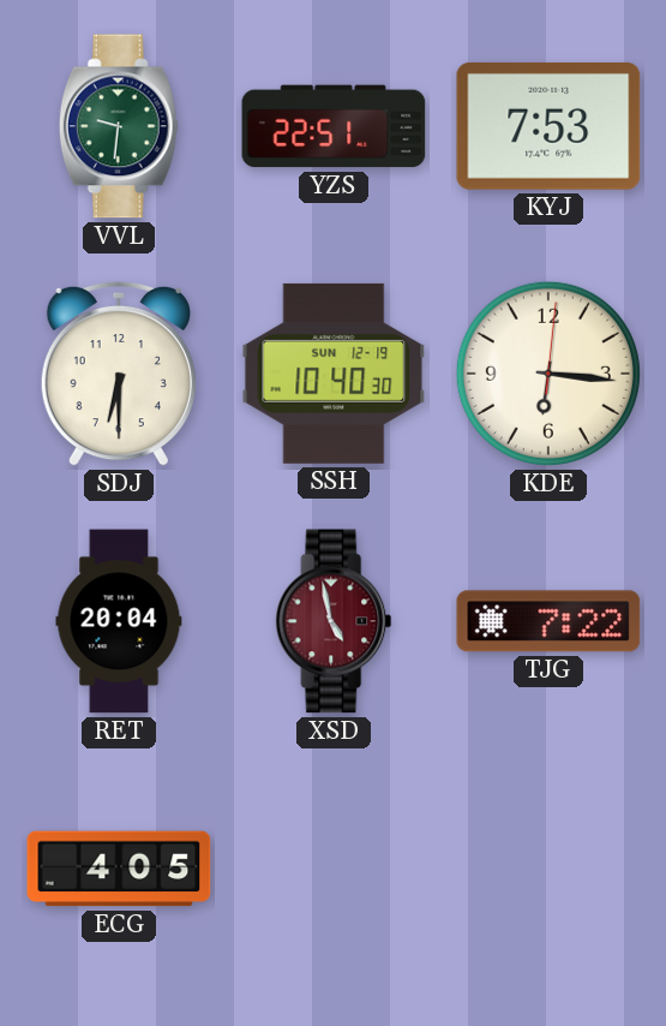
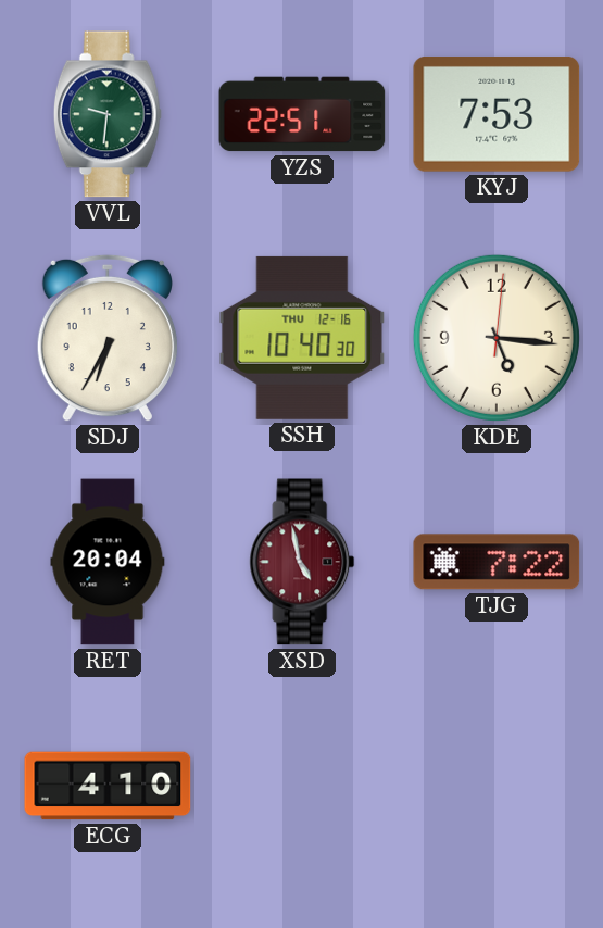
SDJ: 6:30 -> 6:35 (108, 338)
SSH date: SUN 12-19 -> THU 12-16 (302, 338)
KDE: 6:16 -> 5:16 (497, 338)
ECG: 4:05 -> 4:10 (108, 786)
